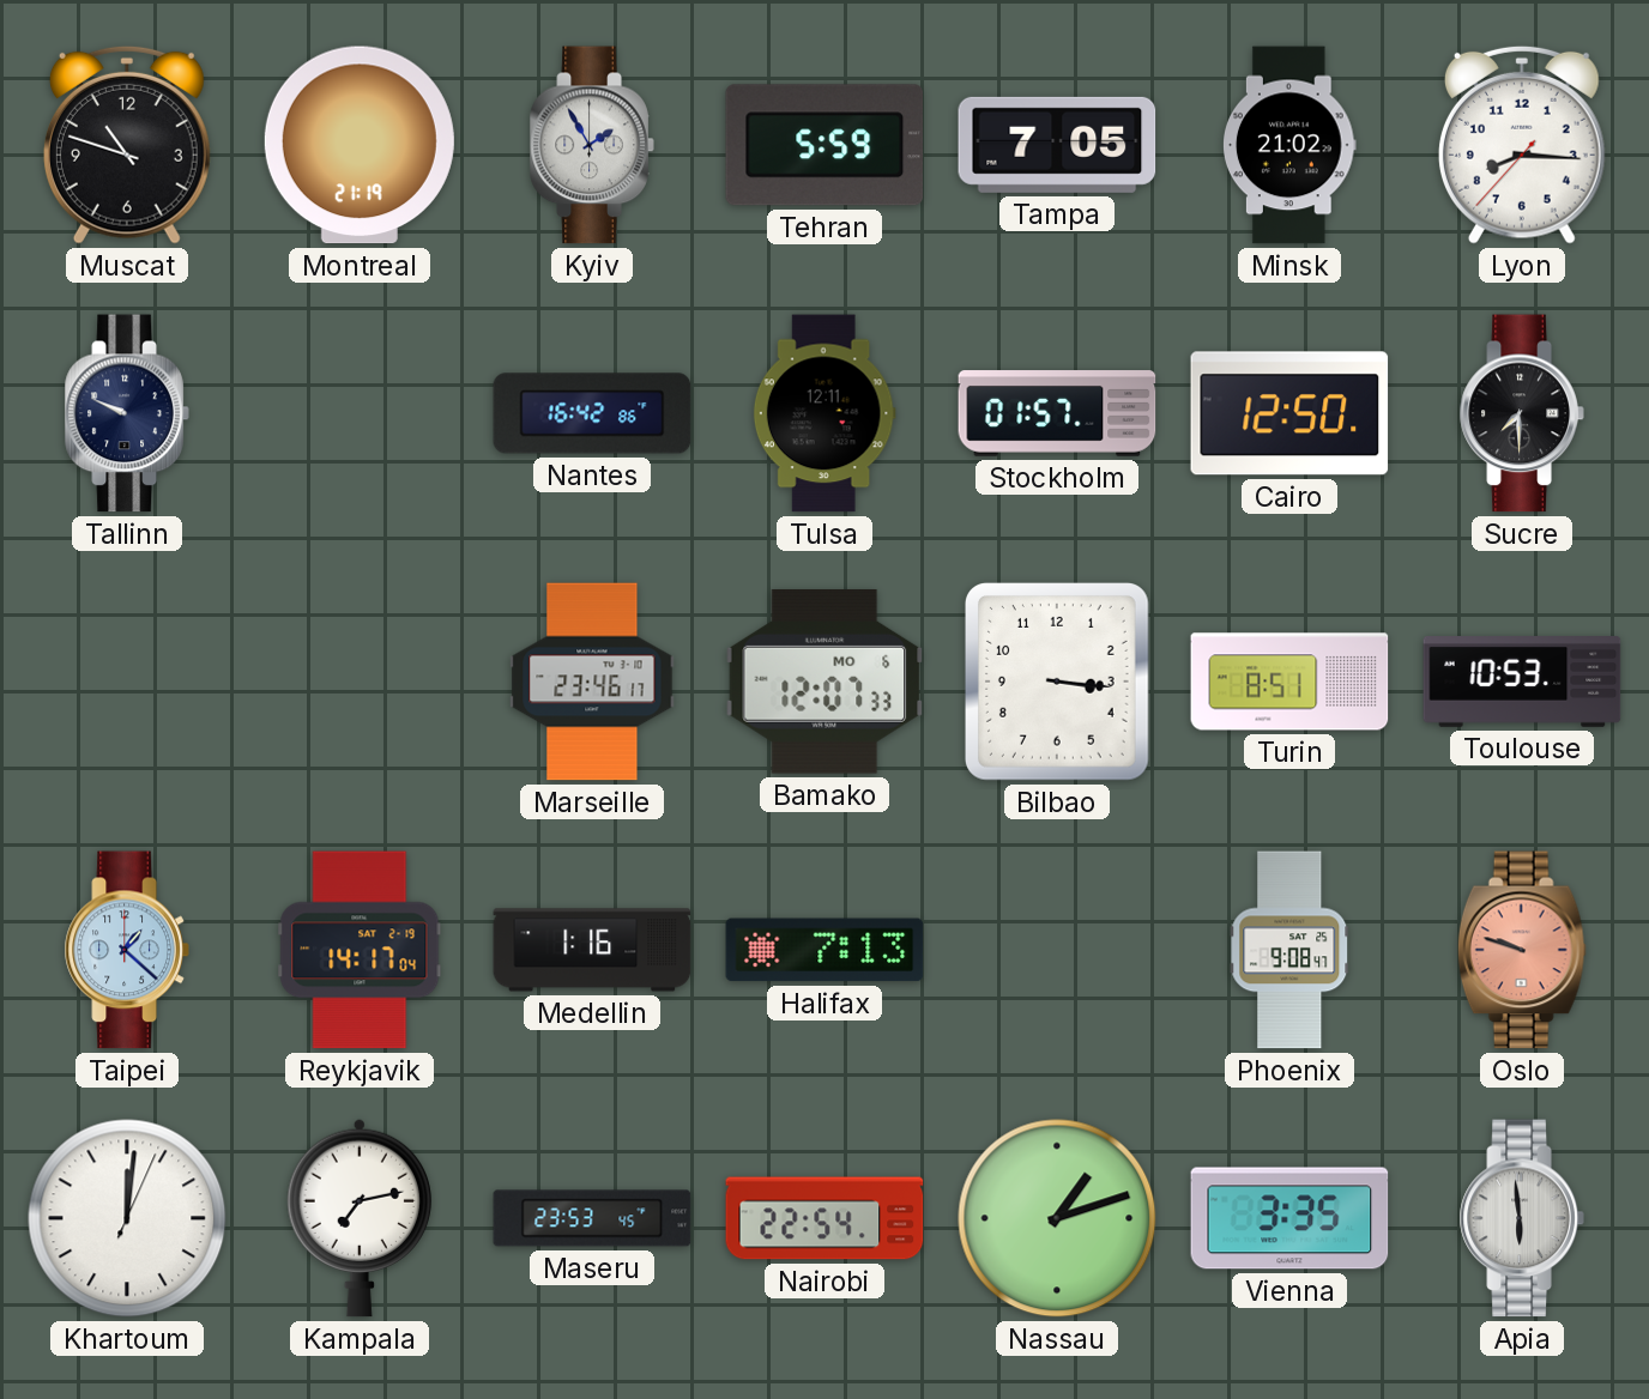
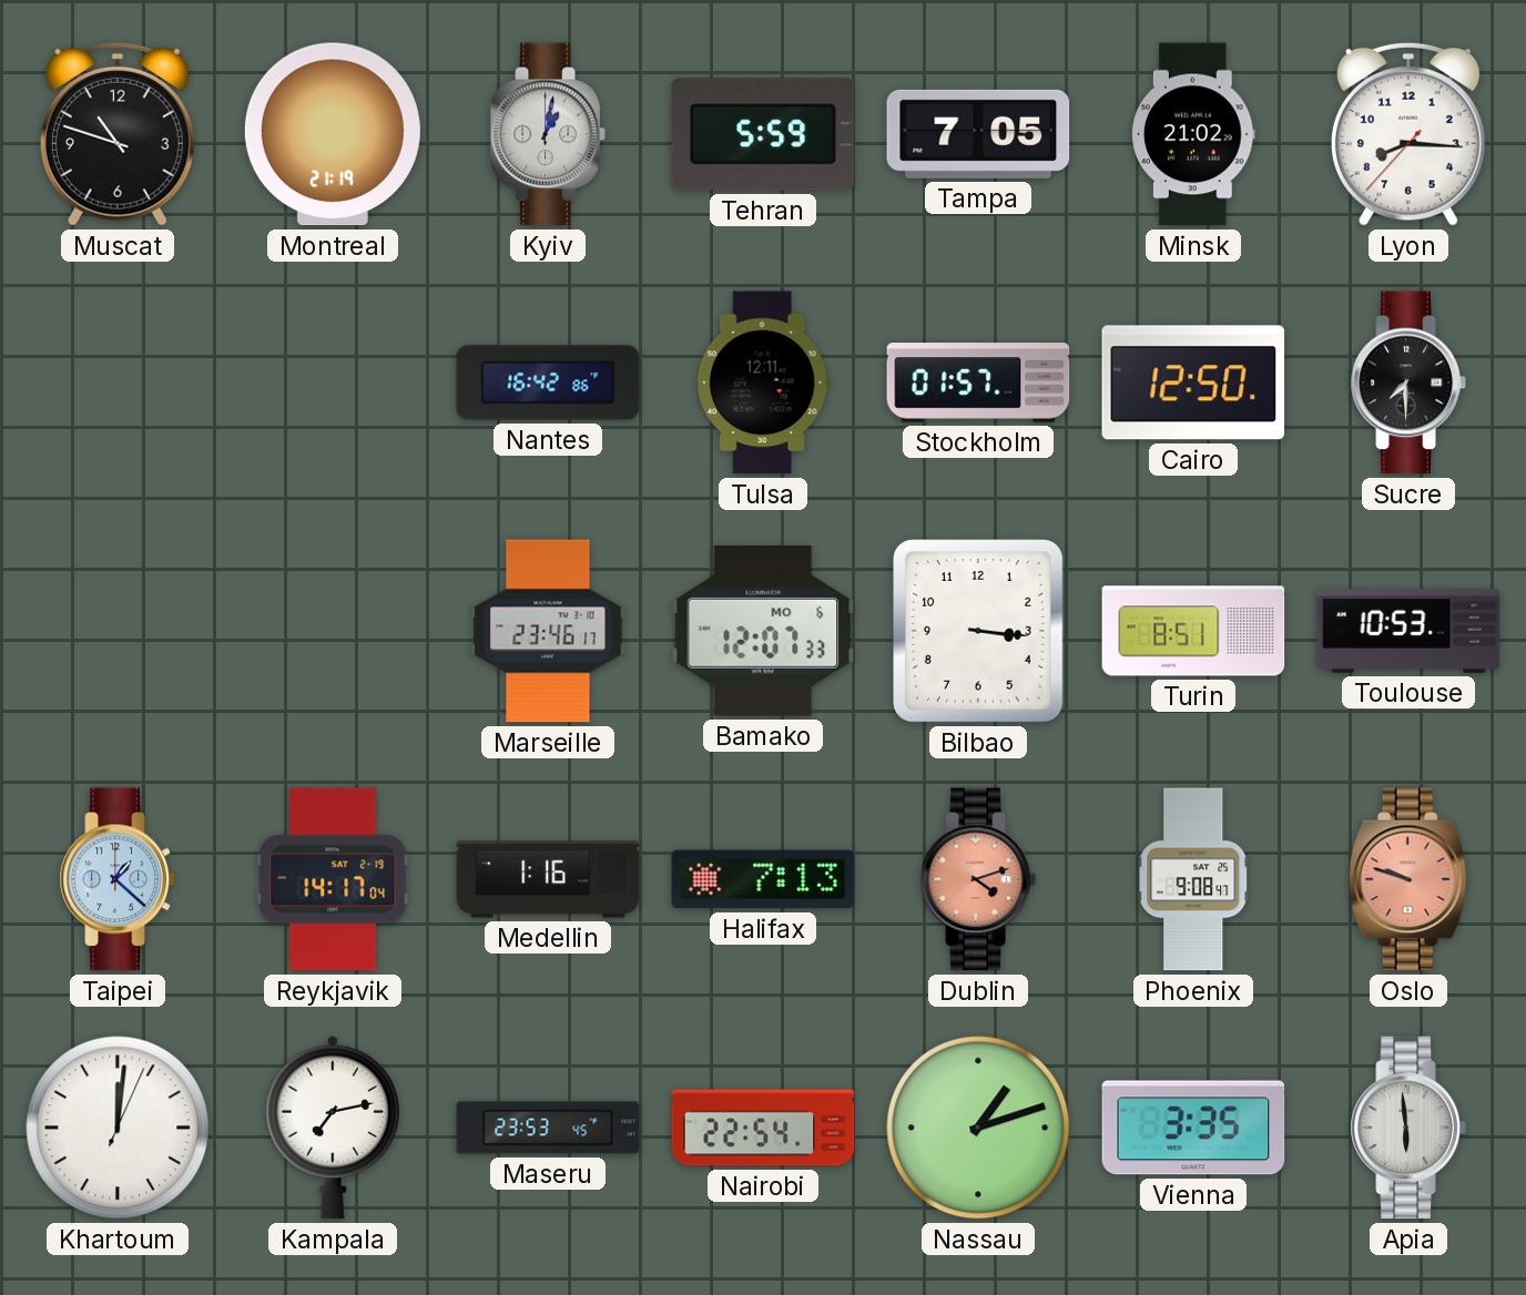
Kyiv: 1:55 -> 1:02 (548, 134)
Tallinn: 9:49 -> none (127, 413)
Dublin: none -> 4:12 (978, 879)
